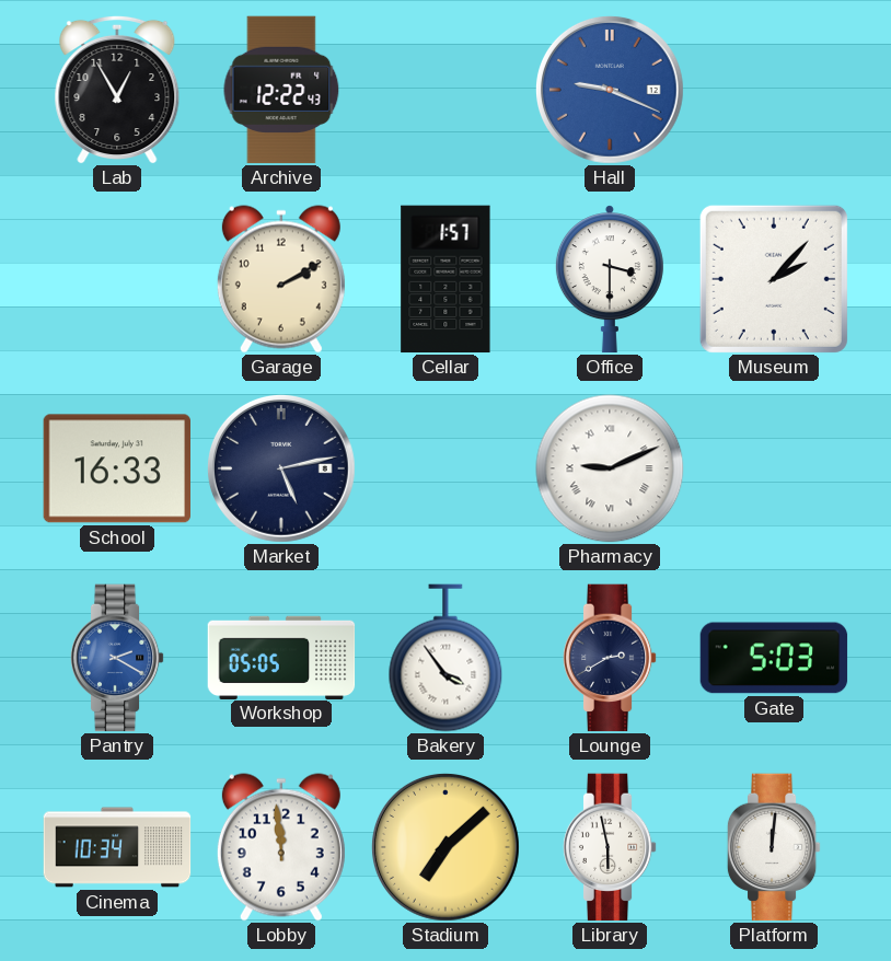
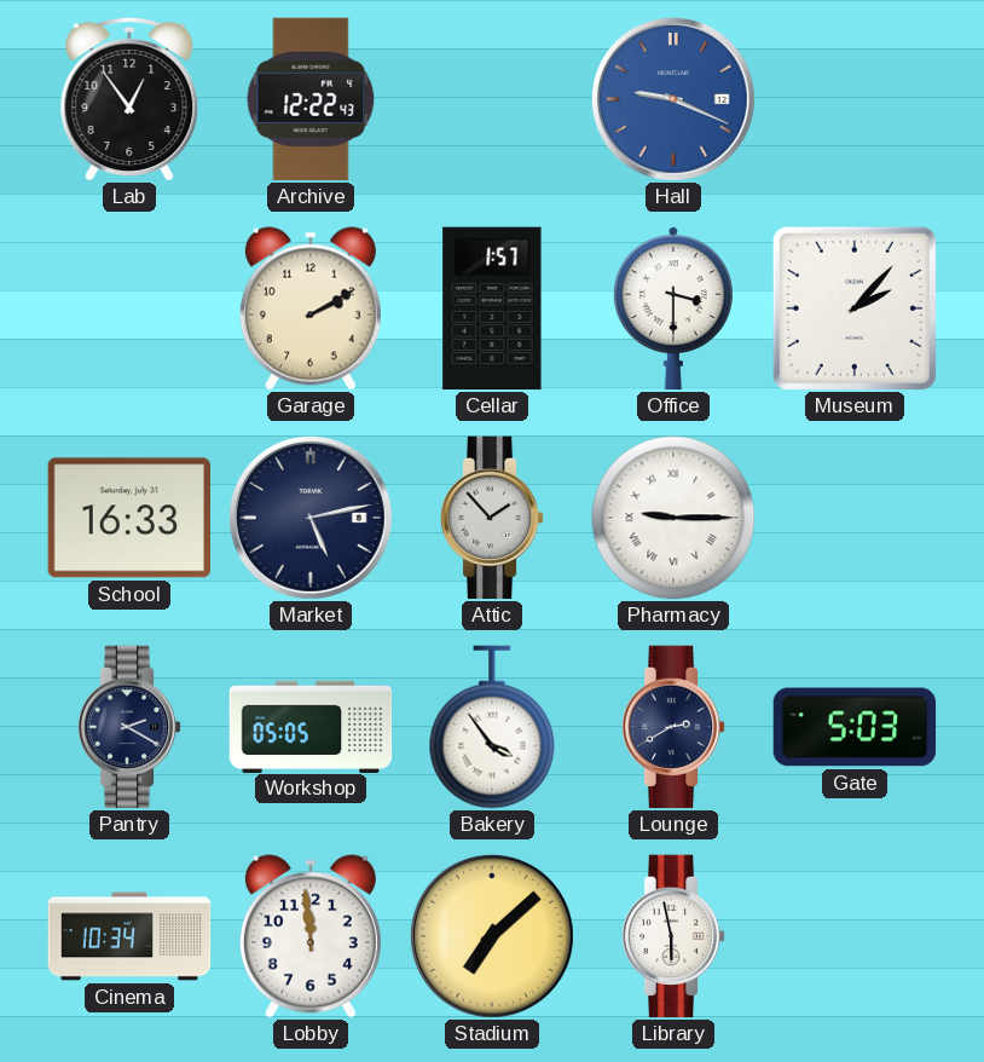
Lab: 12:55 -> 12:54 (129, 99)
Attic: none -> 1:53 (492, 518)
Pharmacy: 9:11 -> 9:15 (673, 518)
Pantry dial: blue -> navy (129, 727)
Platform: 12:01 -> none (774, 847)
